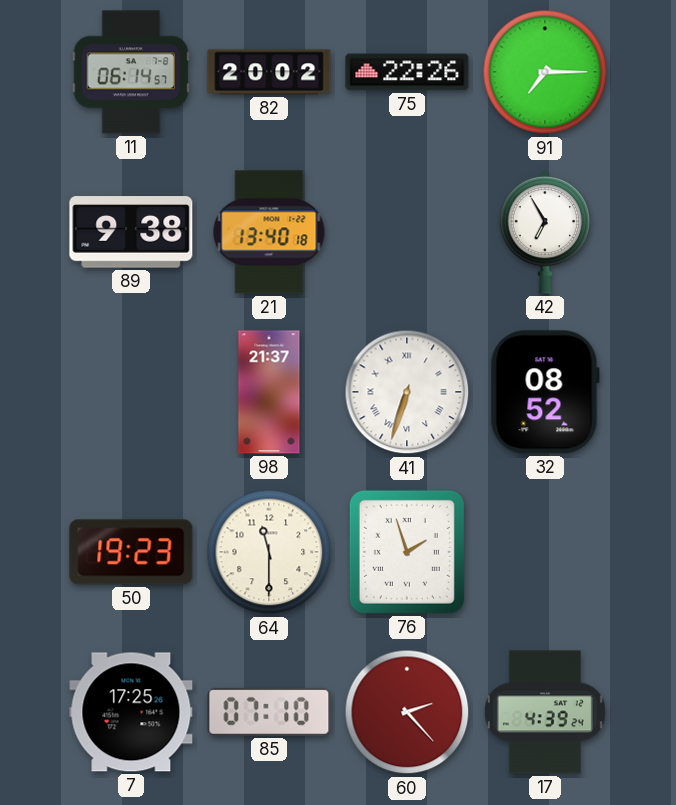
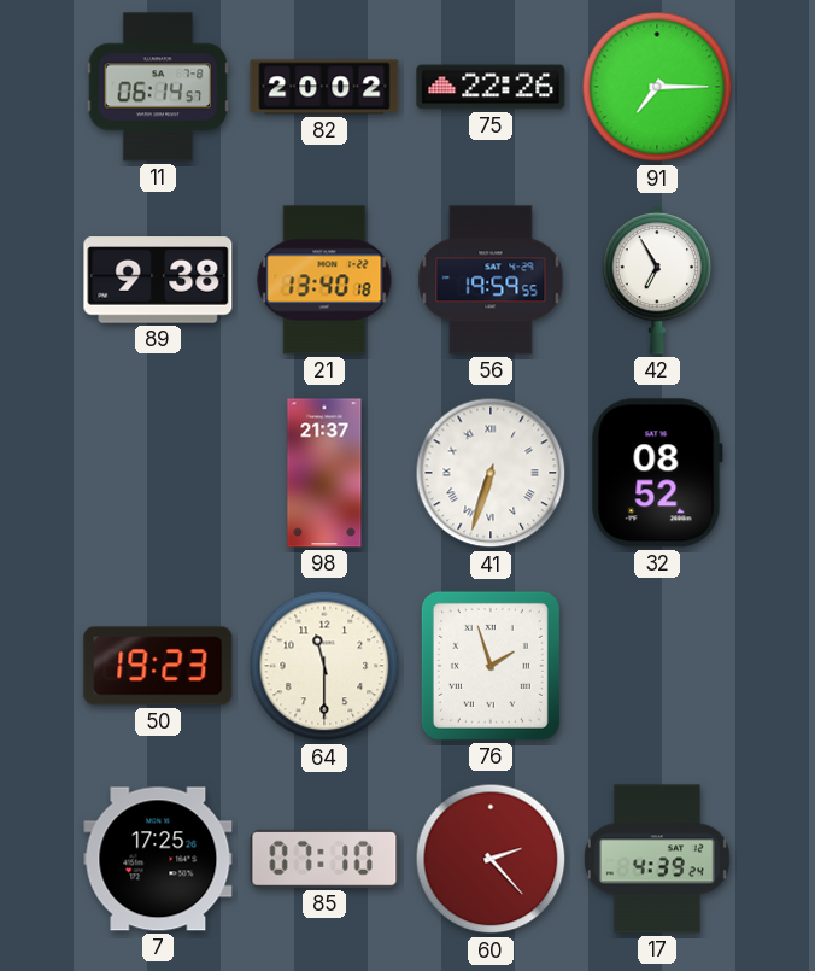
56: none -> 19:59 (491, 280)
